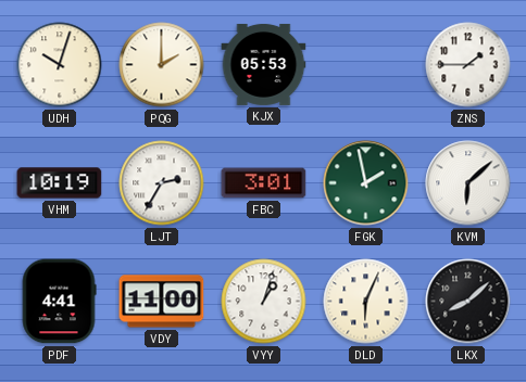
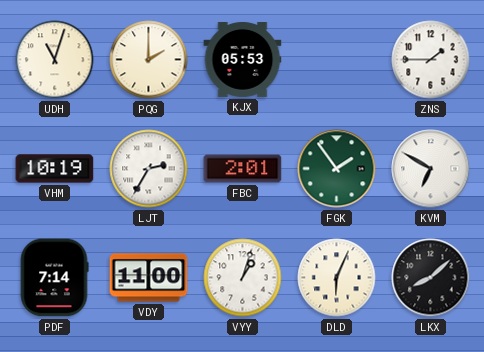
UDH: 10:03 -> 11:03 (55, 60)
FBC: 3:01 -> 2:01 (243, 169)
FGK: 1:58 -> 1:54 (337, 169)
KVM: 6:08 -> 6:50 (431, 169)
PDF: 4:41 -> 7:14 (54, 278)
